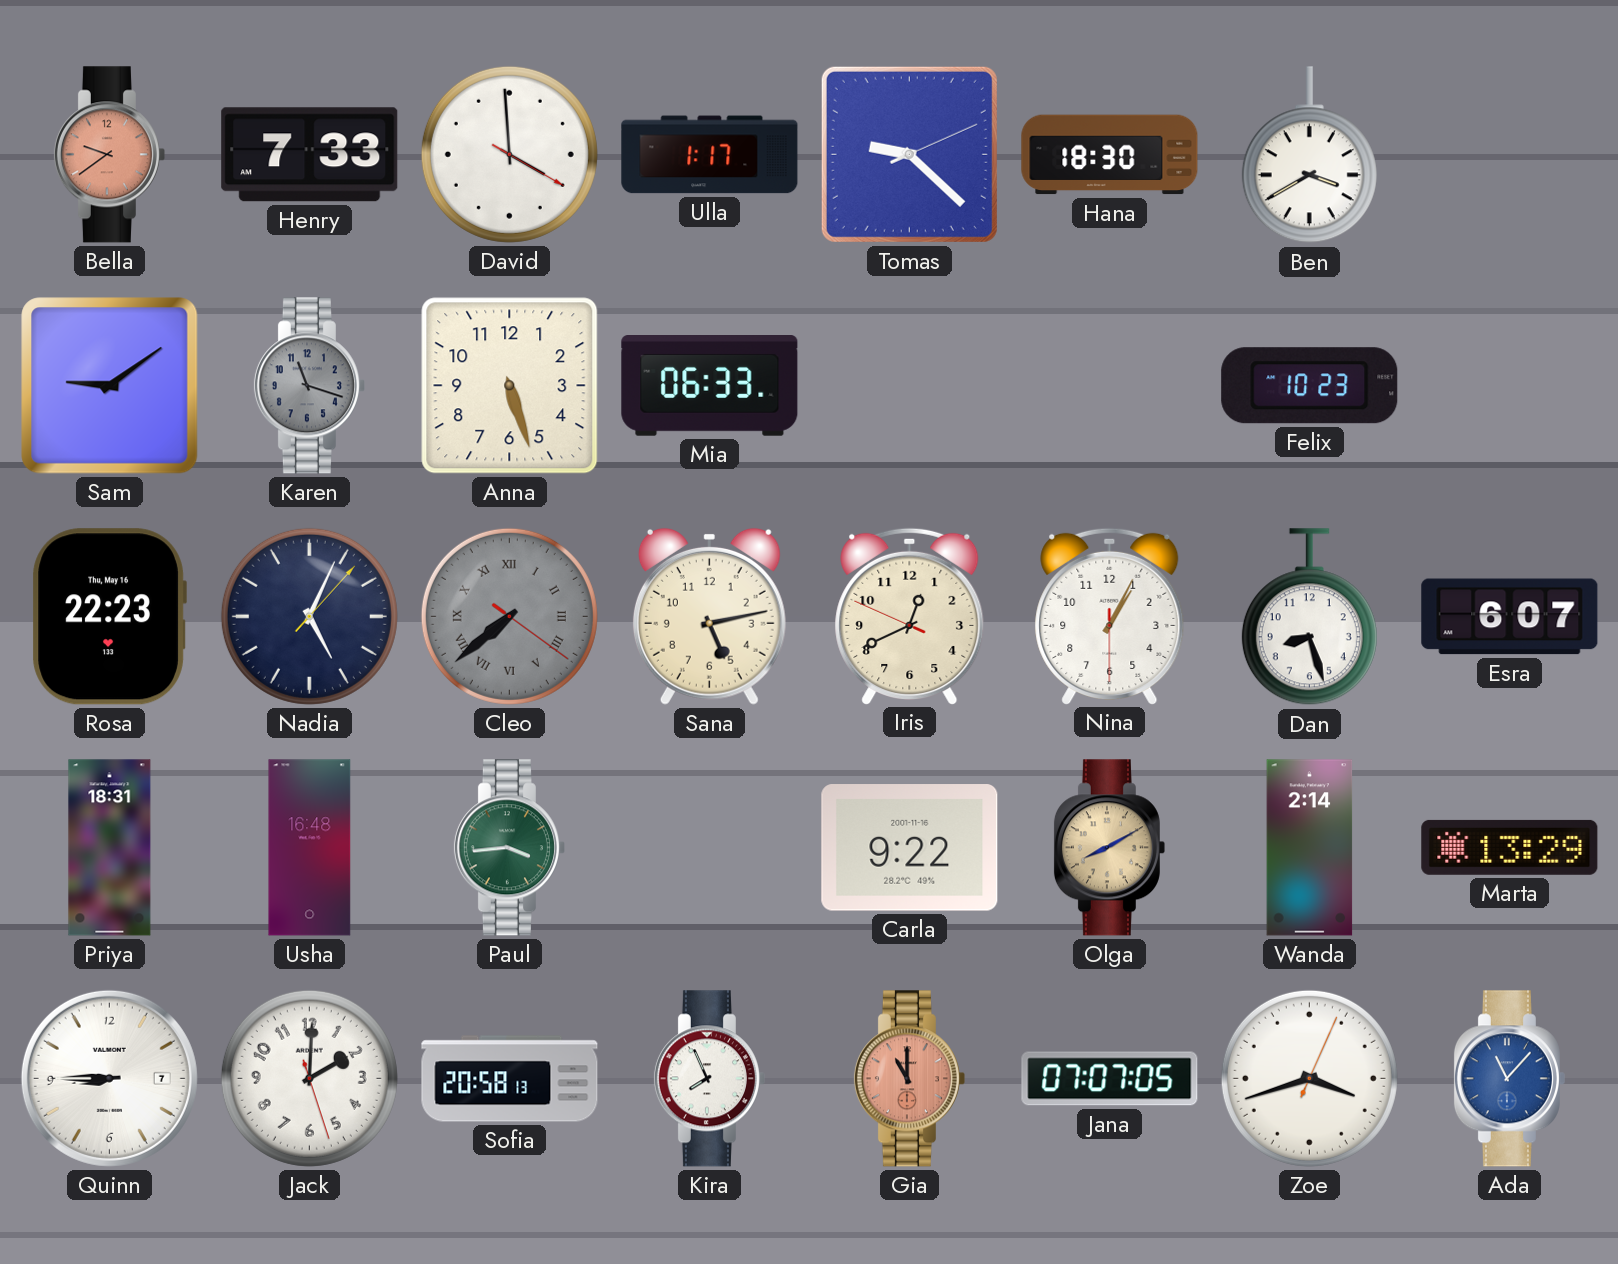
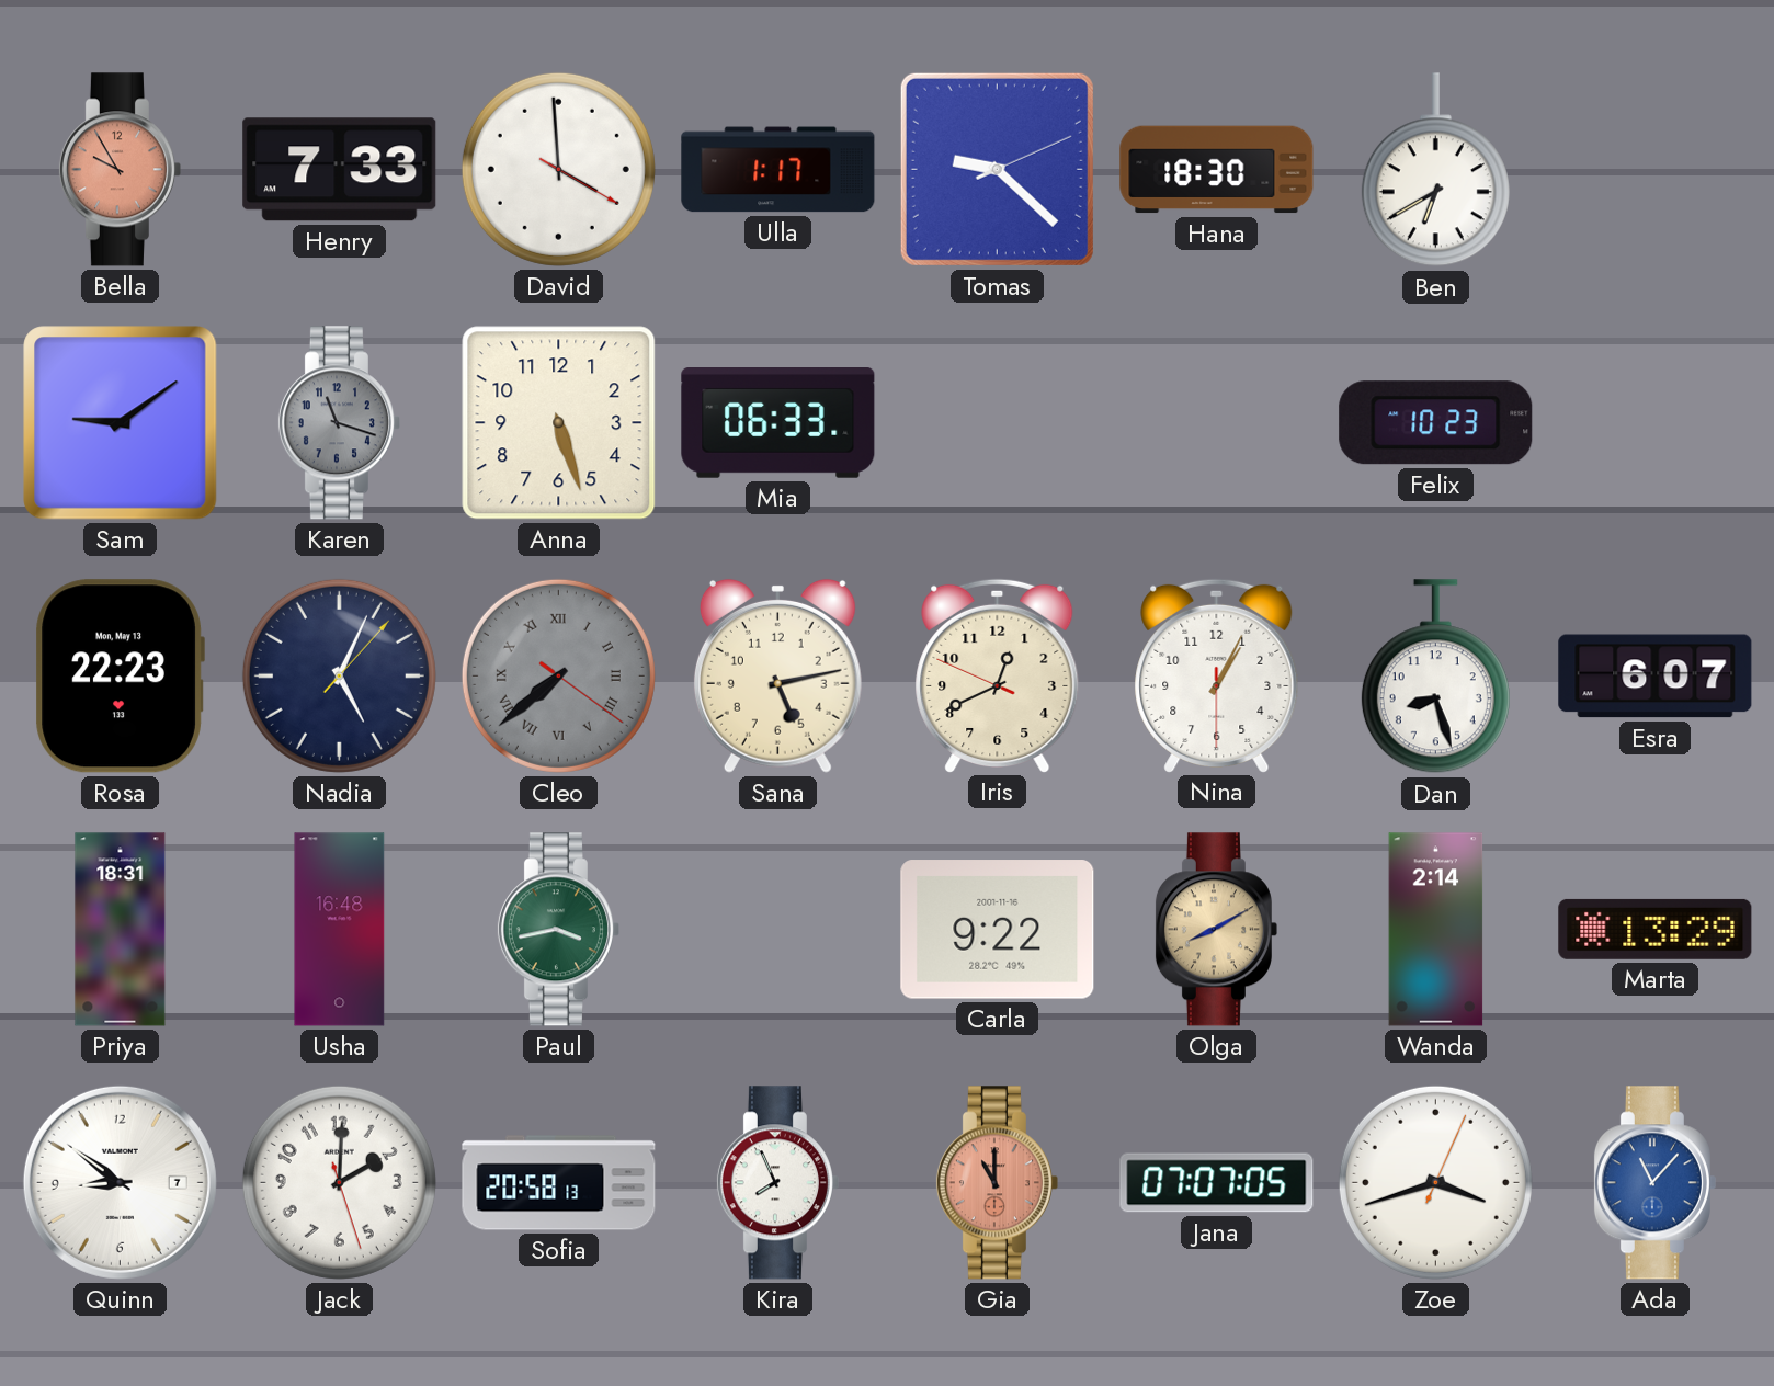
Bella: 9:39 -> 9:55 (120, 170)
Ben: 3:40 -> 6:40 (1435, 170)
Rosa date: Thu, May 16 -> Mon, May 13 (120, 677)
Paul: 3:44 -> 3:43 (558, 930)
Quinn: 8:45 -> 8:51 (120, 1182)
